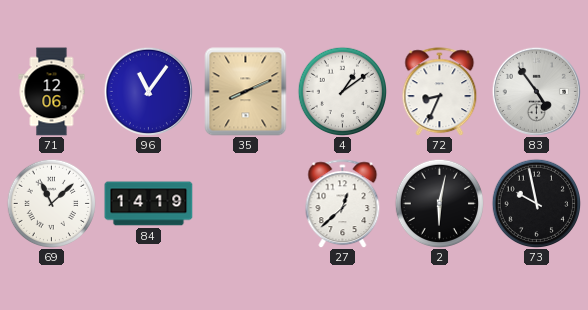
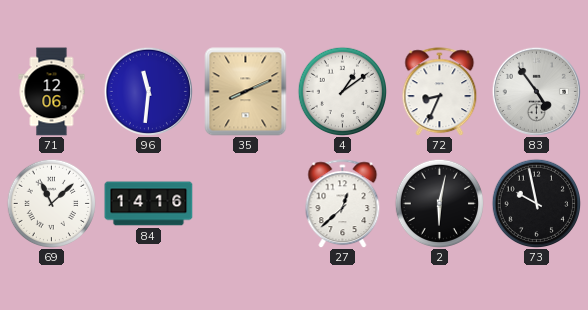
96: 11:06 -> 11:31 (148, 91)
84: 14:19 -> 14:16 (149, 204)
